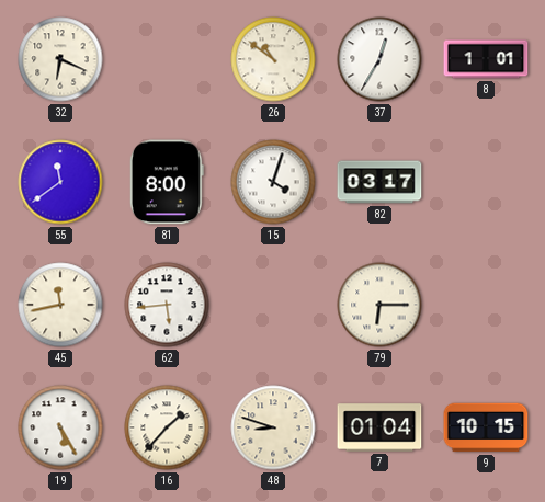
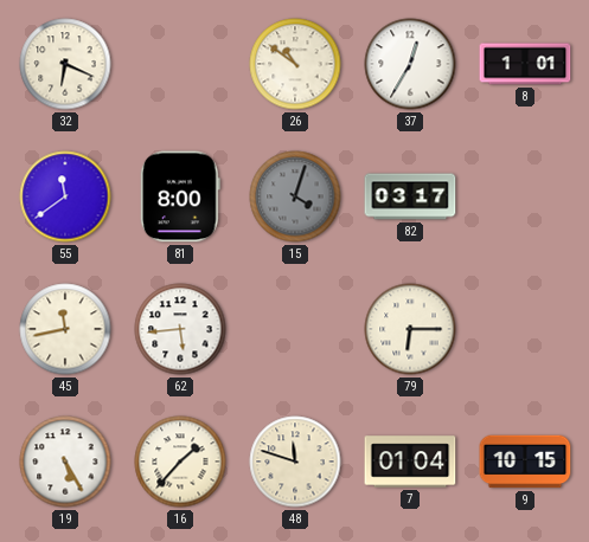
15 dial: white -> grey (295, 196)
48: 8:48 -> 11:48 (295, 462)
